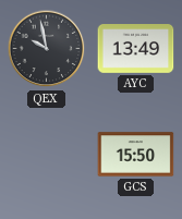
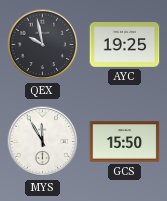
AYC: 13:49 -> 19:25 (125, 45)
MYS: none -> 11:55 (43, 142)
